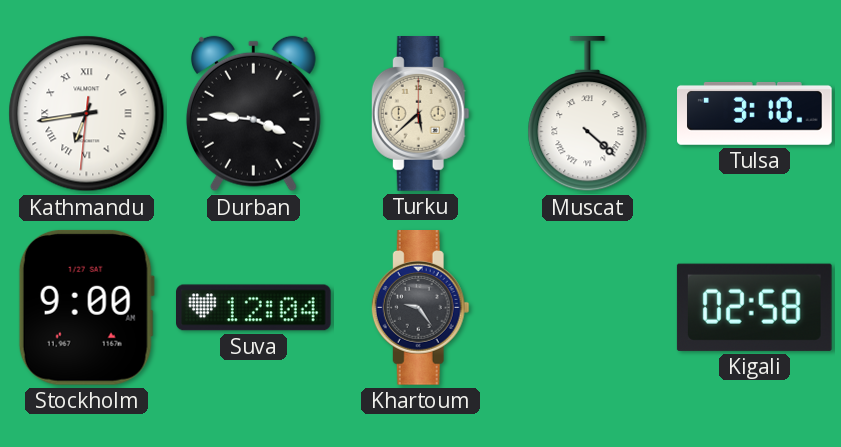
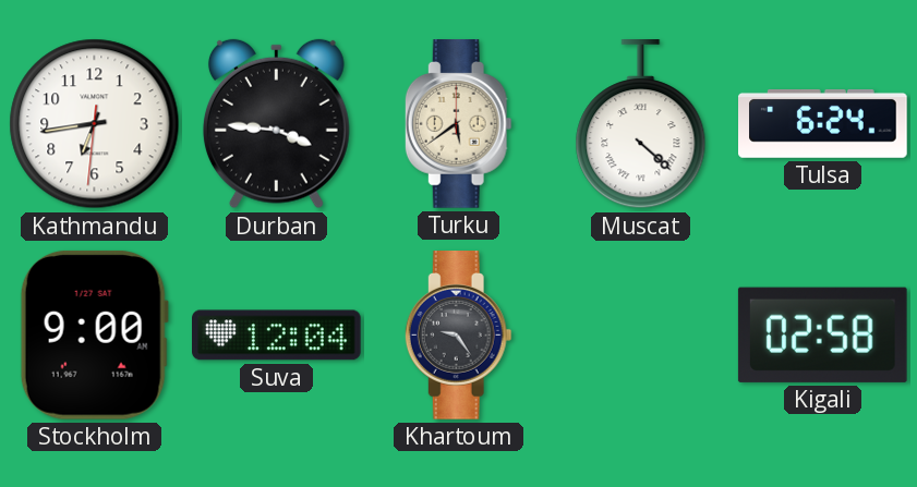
Kathmandu numerals: Roman -> Arabic (95, 124)
Turku: 5:38 -> 5:39 (458, 124)
Tulsa: 3:10 -> 6:24 (823, 123)
